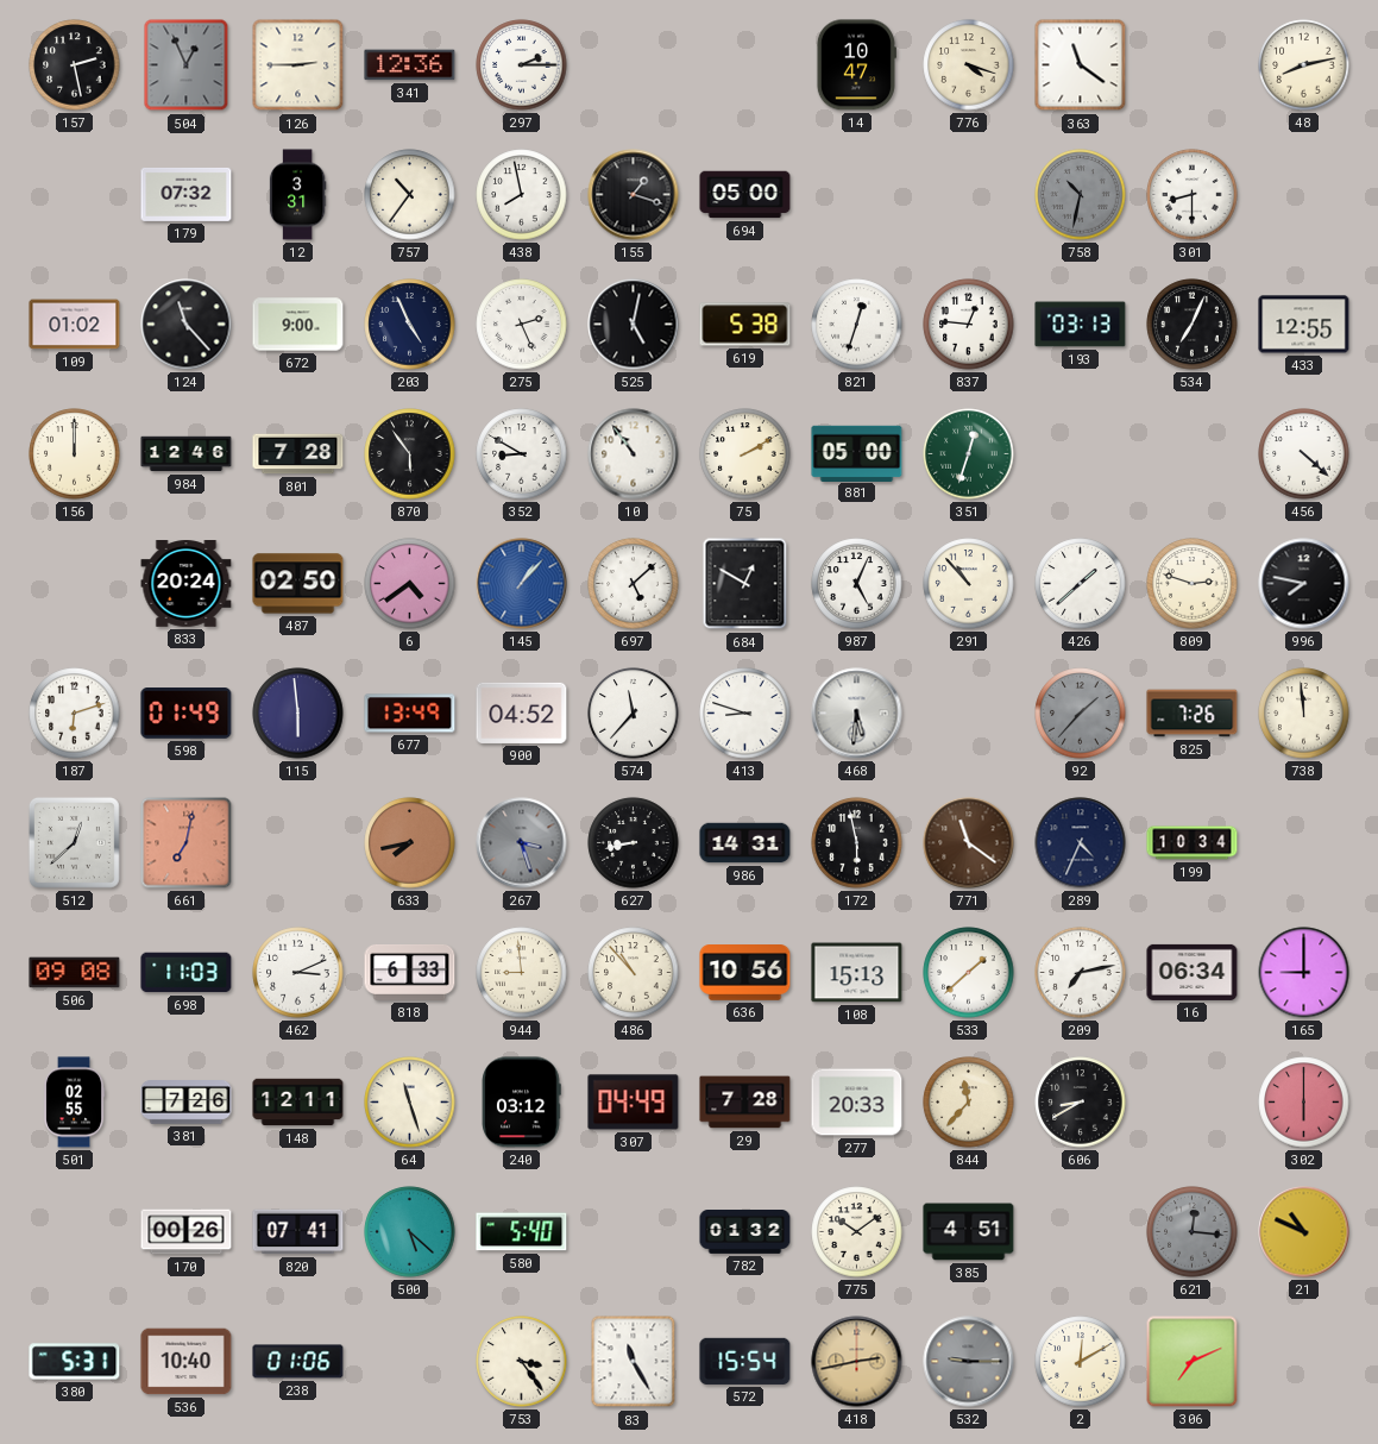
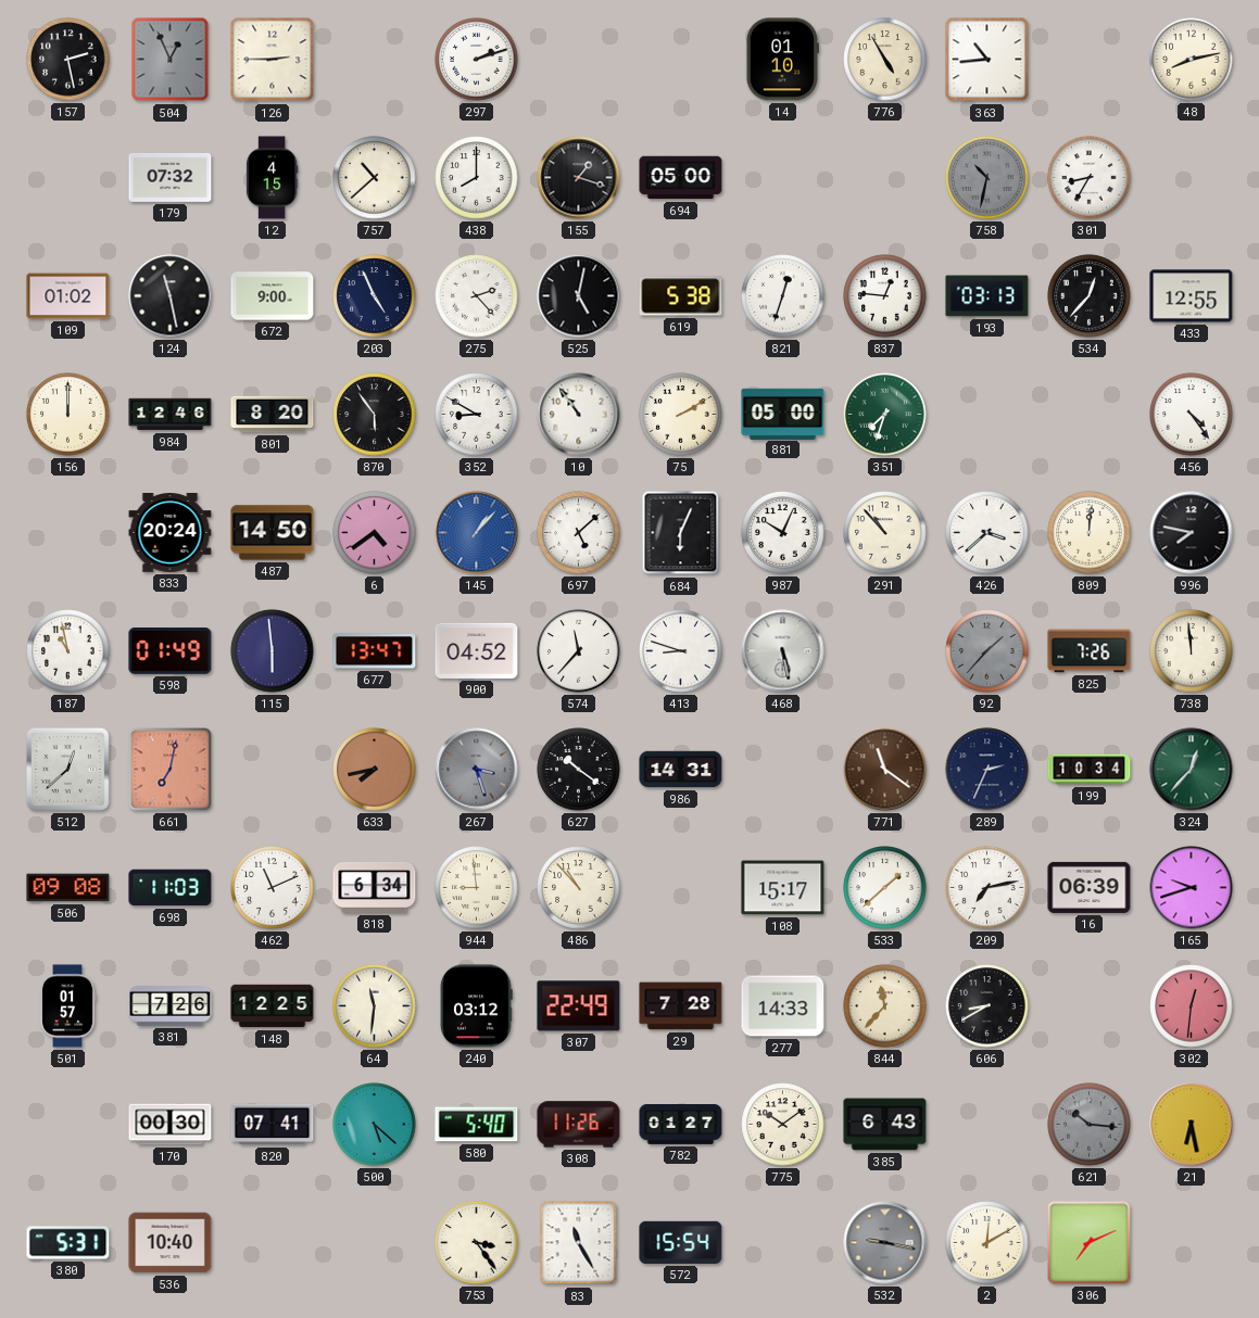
341: 12:36 -> none (410, 65)
297: 2:15 -> 2:12 (477, 60)
14: 10:47 -> 01:10 (782, 60)
776: 4:18 -> 4:55 (885, 60)
363: 11:21 -> 10:44 (987, 60)
12: 3:31 -> 4:15 (272, 178)
757: 10:36 -> 10:38 (375, 178)
438: 7:58 -> 8:00 (477, 178)
301: 8:30 -> 8:35 (1090, 178)
124: 11:23 -> 11:28 (171, 296)
275: 2:26 -> 2:23 (477, 296)
534: 7:04 -> 12:37 (1090, 296)
801: 7:28 -> 8:20 (273, 415)
351: 12:33 -> 7:33 (885, 415)
456: 4:22 -> 4:24 (1192, 415)
487: 02:50 -> 14:50 (273, 533)
684: 12:50 -> 6:04 (681, 533)
987: 5:04 -> 10:04 (783, 533)
426: 1:38 -> 3:38 (987, 533)
809: 2:48 -> 12:01 (1090, 533)
187: 6:12 -> 10:58 (68, 651)
677: 13:49 -> 13:47 (375, 651)
468: 5:31 -> 5:28 (783, 651)
627: 8:43 -> 10:21 (579, 770)
172: 5:58 -> none (857, 843)
289: 4:34 -> 2:34 (987, 770)
324: none -> 12:37 (1192, 770)
462: 3:11 -> 11:11 (273, 888)
818: 6:33 -> 6:34 (375, 887)
636: 10:56 -> none (745, 973)
108: 15:13 -> 15:17 (783, 888)
16: 06:34 -> 06:39 (1090, 887)
165: 9:00 -> 9:42 (1192, 888)
501: 02:55 -> 01:57 (67, 1006)
148: 12:11 -> 12:25 (273, 1006)
64: 11:27 -> 11:31 (375, 1006)
307: 04:49 -> 22:49 (579, 1006)
277: 20:33 -> 14:33 (783, 1006)
302: 6:00 -> 12:31 (1192, 1006)
170: 00:26 -> 00:30 (171, 1125)
308: none -> 11:26 (579, 1125)
782: 01:32 -> 01:27 (681, 1125)
385: 4:51 -> 6:43 (885, 1125)
621: 12:16 -> 10:16 (1090, 1125)
21: 10:49 -> 6:28 (1192, 1125)
238: 01:06 -> none (298, 1362)
418: 2:43 -> none (857, 1362)
532: 9:15 -> 9:17 (885, 1243)
